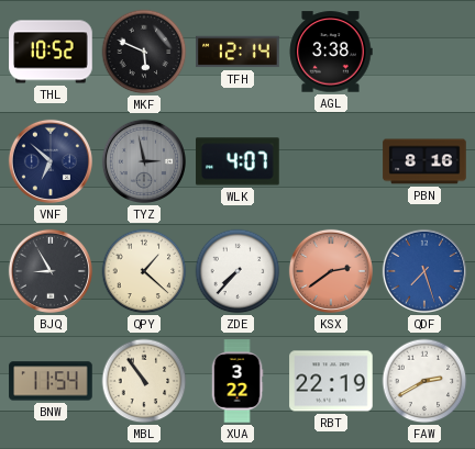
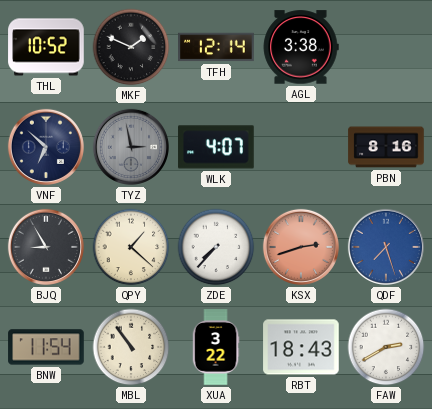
MKF: 5:49 -> 1:49 (131, 47)
KSX: 2:39 -> 2:42 (301, 247)
RBT: 22:19 -> 18:43 (301, 347)
